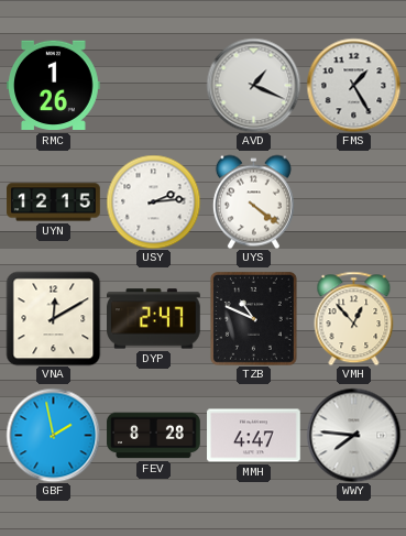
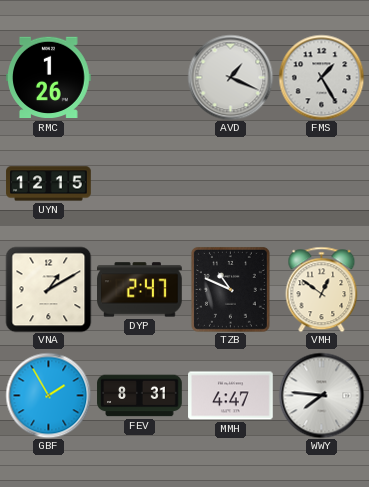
USY: 2:14 -> none (153, 201)
UYS: 4:21 -> none (253, 201)
VNA: 12:10 -> 1:10 (48, 289)
VMH: 12:53 -> 12:51 (322, 289)
GBF: 1:58 -> 1:55 (48, 395)
FEV: 8:28 -> 8:31 (140, 396)
